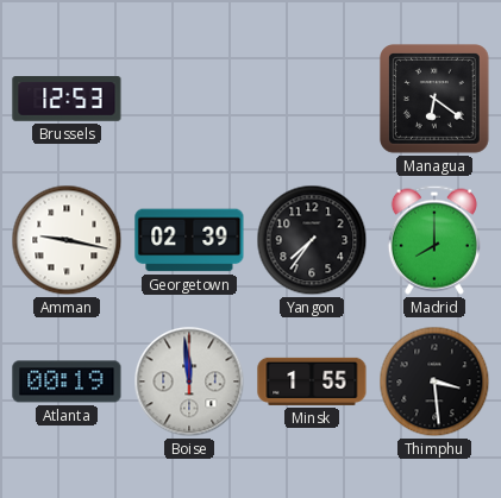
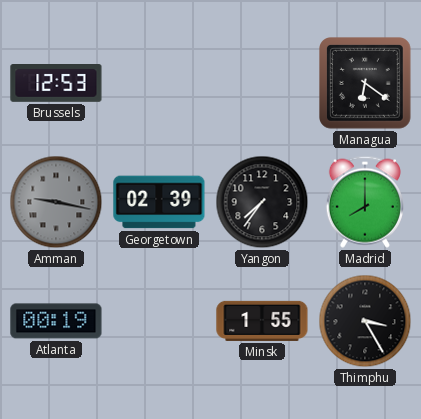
Amman dial: white -> grey (56, 202)
Boise: 11:59 -> none (189, 382)
Thimphu: 3:29 -> 3:25 (365, 321)
